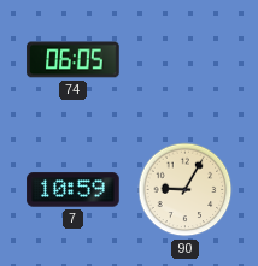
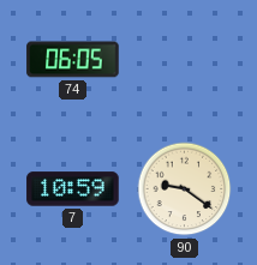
90: 9:05 -> 9:21 (185, 189)
